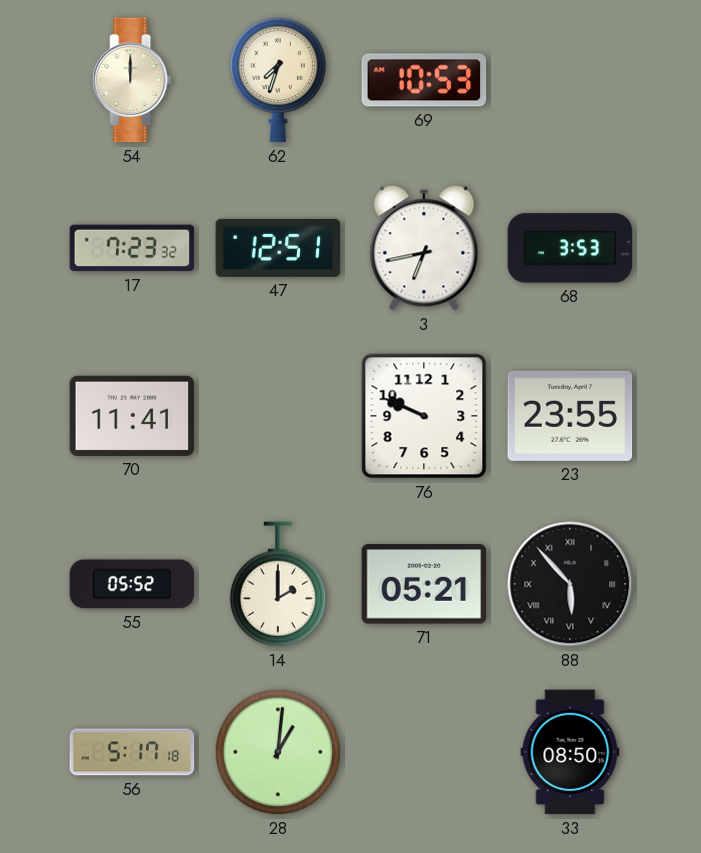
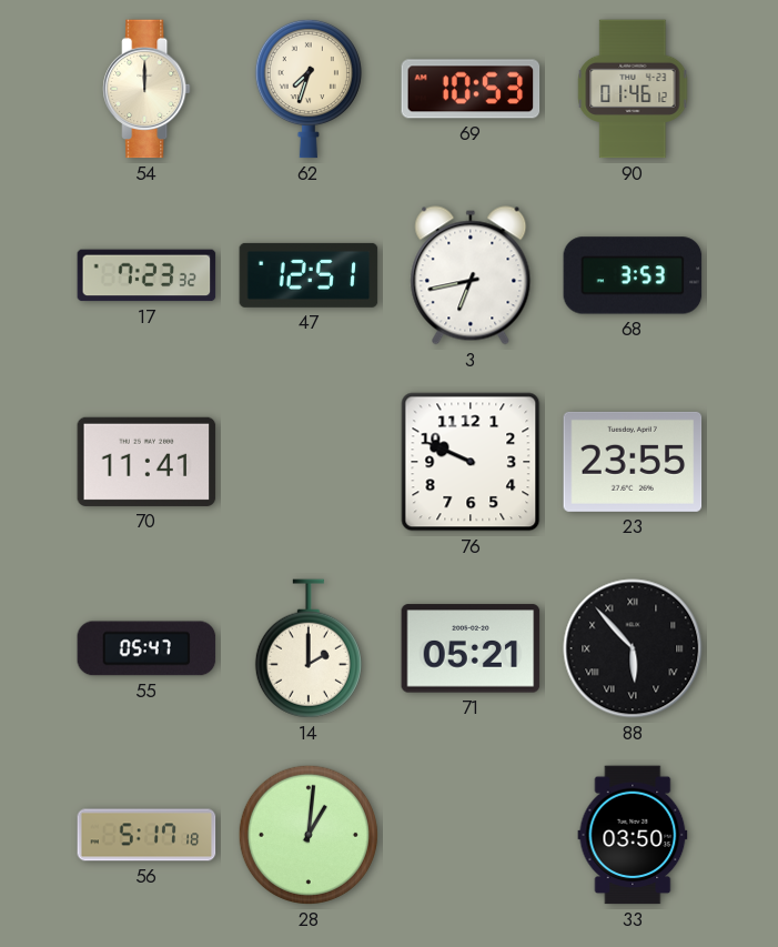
90: none -> 01:46 (633, 89)
55: 05:52 -> 05:47 (146, 648)
33: 08:50 -> 03:50 (633, 835)
